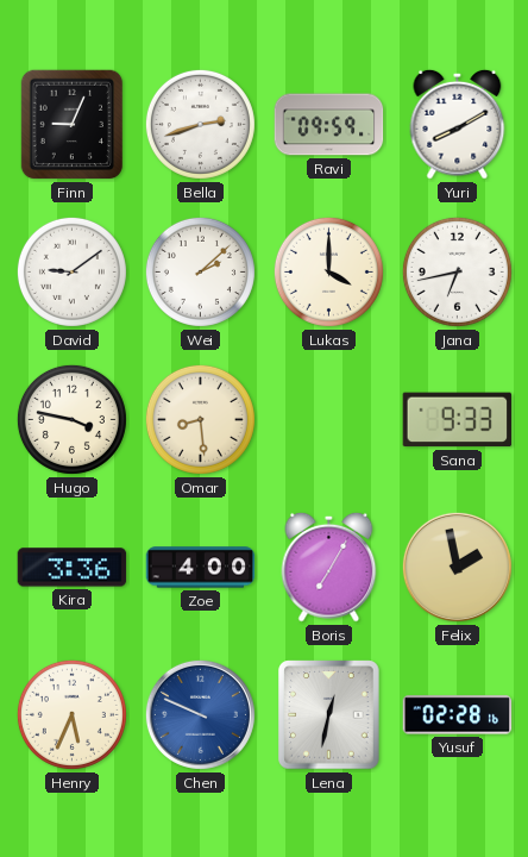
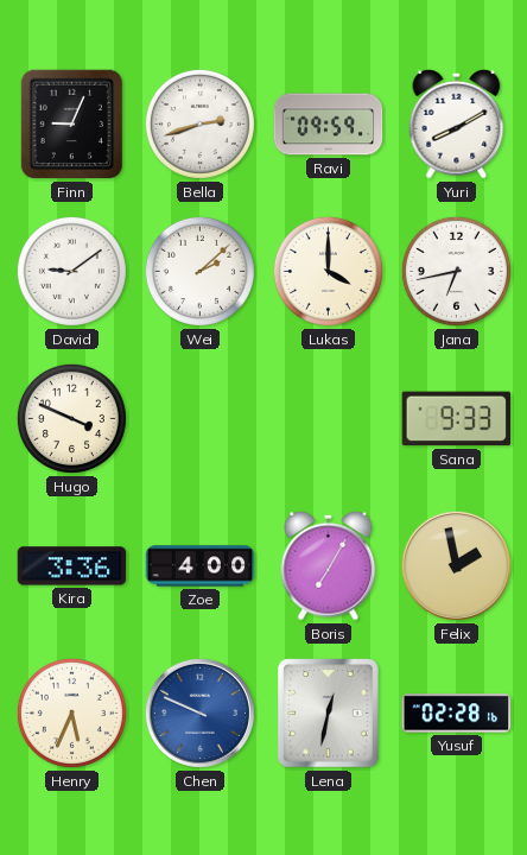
Hugo: 3:47 -> 3:49 (71, 418)
Omar: 8:29 -> none (200, 419)
